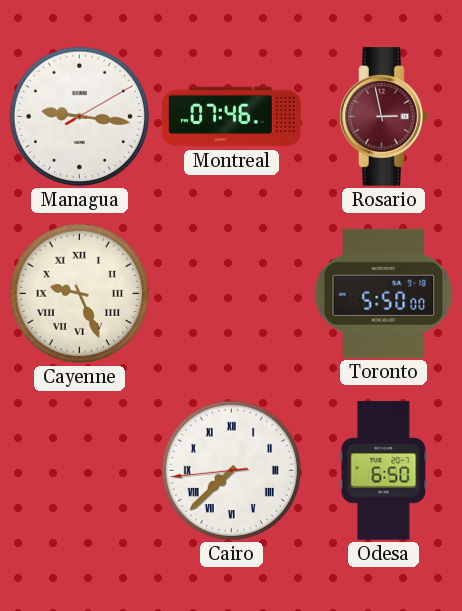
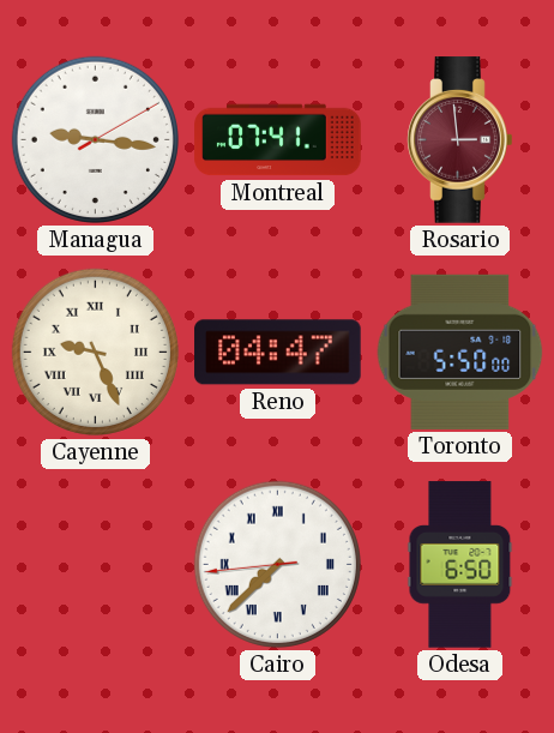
Montreal: 07:46 -> 07:41 (278, 140)
Rosario: 2:58 -> 2:59 (460, 140)
Reno: none -> 04:47 (278, 353)
